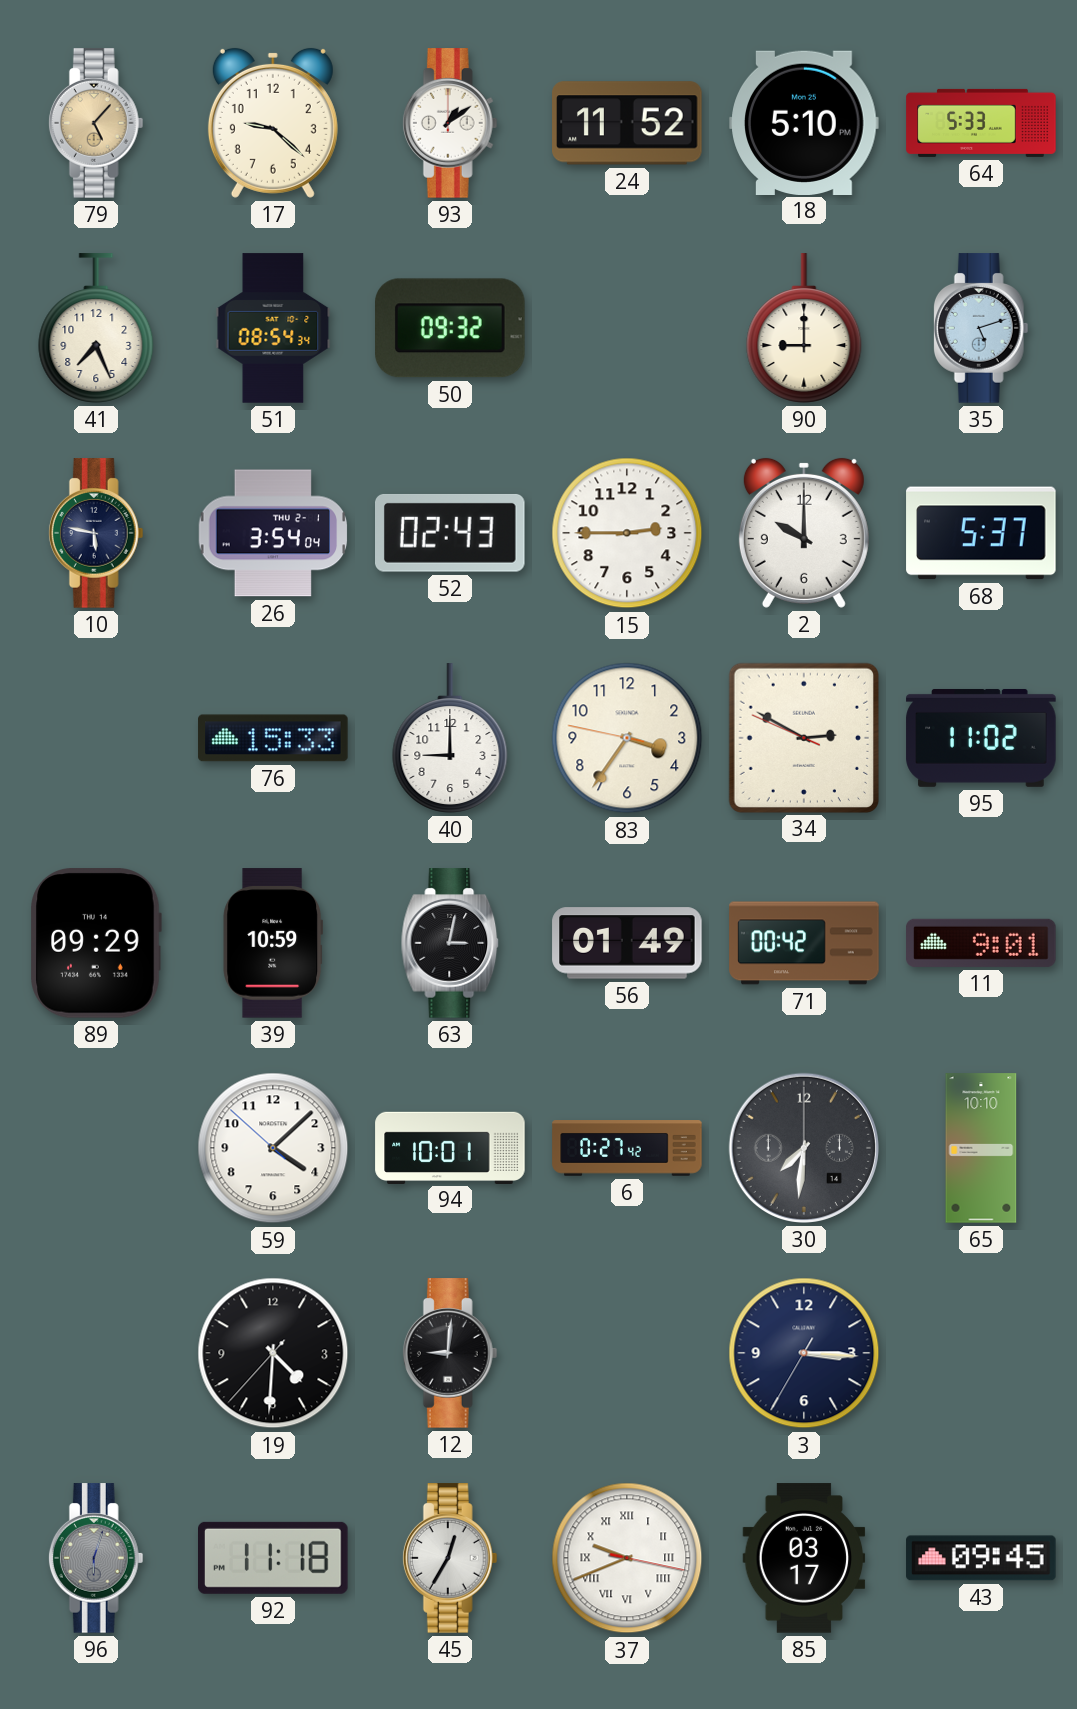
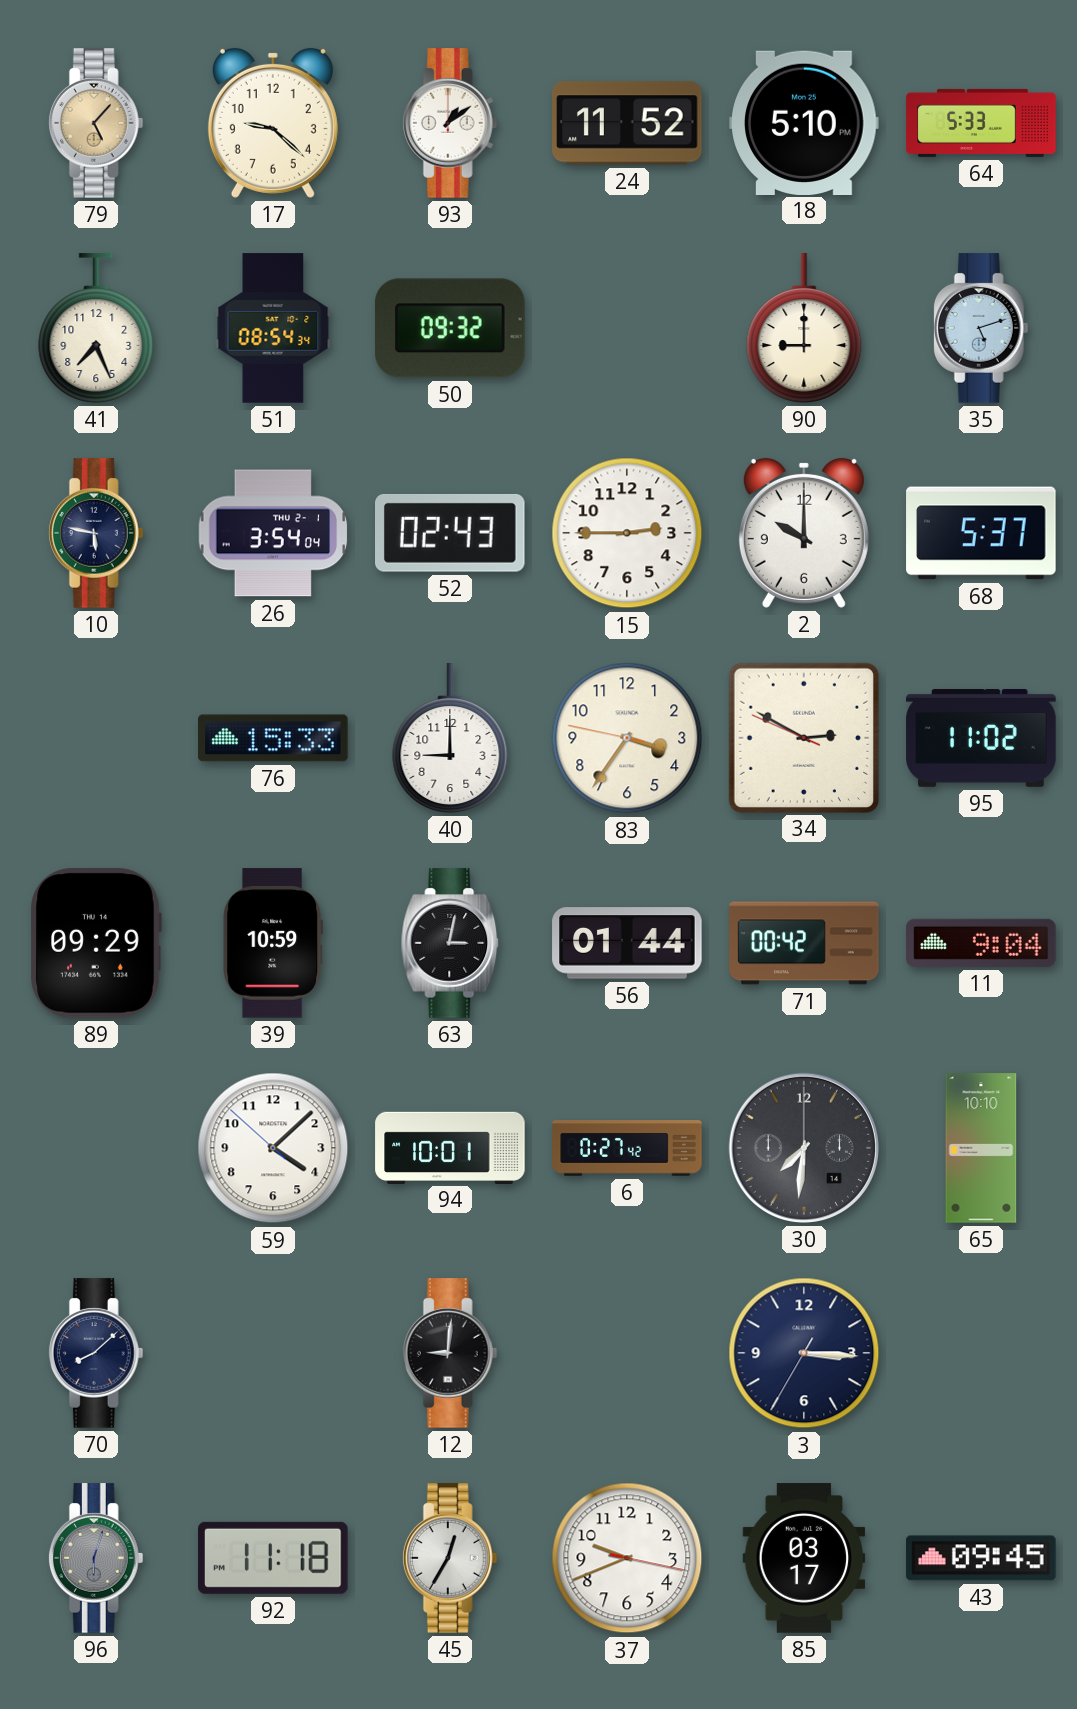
56: 01:49 -> 01:44 (627, 943)
11: 9:01 -> 9:04 (981, 943)
70: none -> 8:08 (96, 1353)
19: 4:30 -> none (273, 1353)
37 numerals: Roman -> Arabic (627, 1558)
